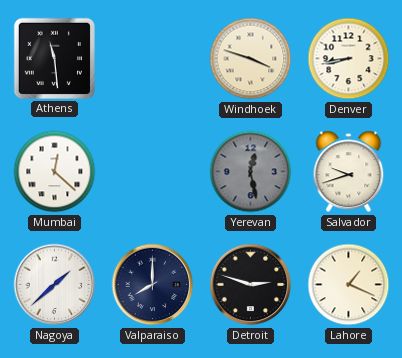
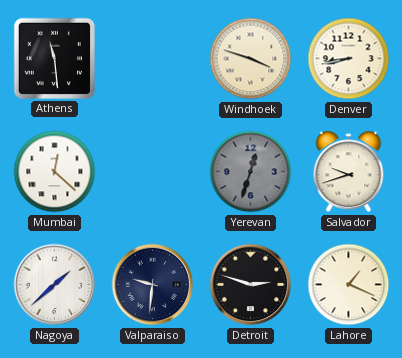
Yerevan: 12:28 -> 12:33 (251, 172)
Valparaiso: 8:00 -> 9:31 (153, 285)
